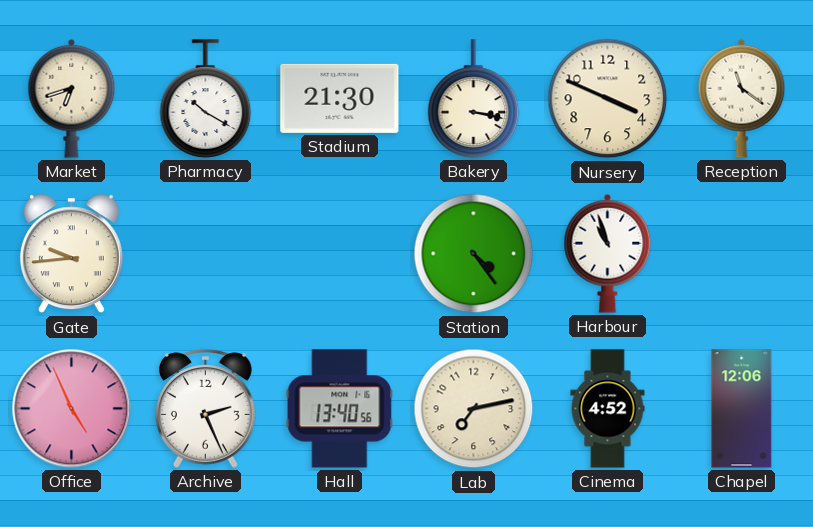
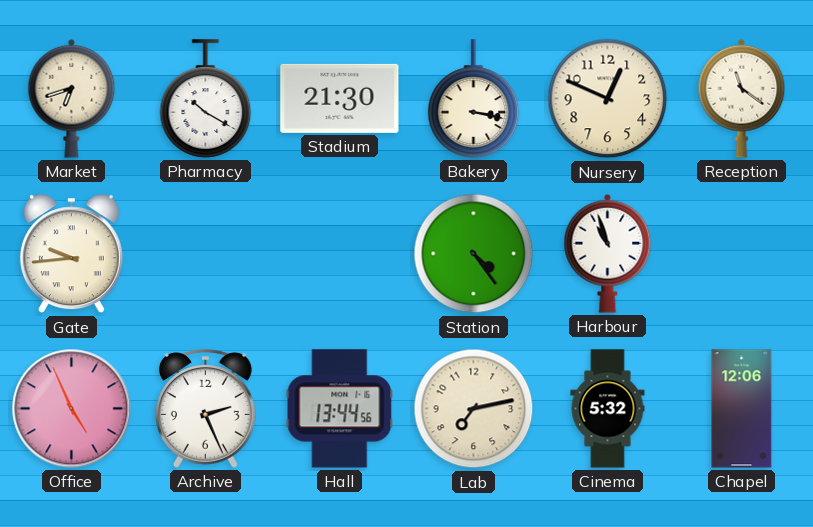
Nursery: 3:49 -> 12:49 (608, 99)
Hall: 13:40 -> 13:44 (340, 409)
Cinema: 4:52 -> 5:32 (608, 409)
